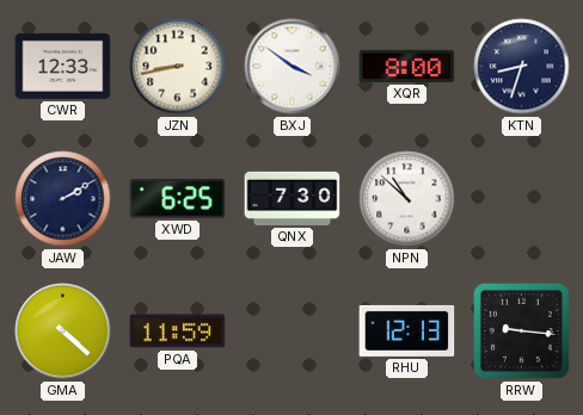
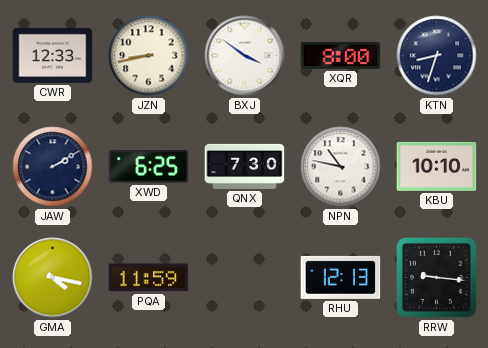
NPN: 10:52 -> 10:47 (341, 167)
KBU: none -> 10:10 (437, 166)
GMA: 4:22 -> 4:17 (53, 278)
